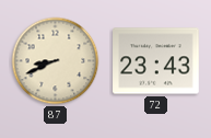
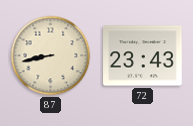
87: 8:41 -> 8:43 (51, 56)
